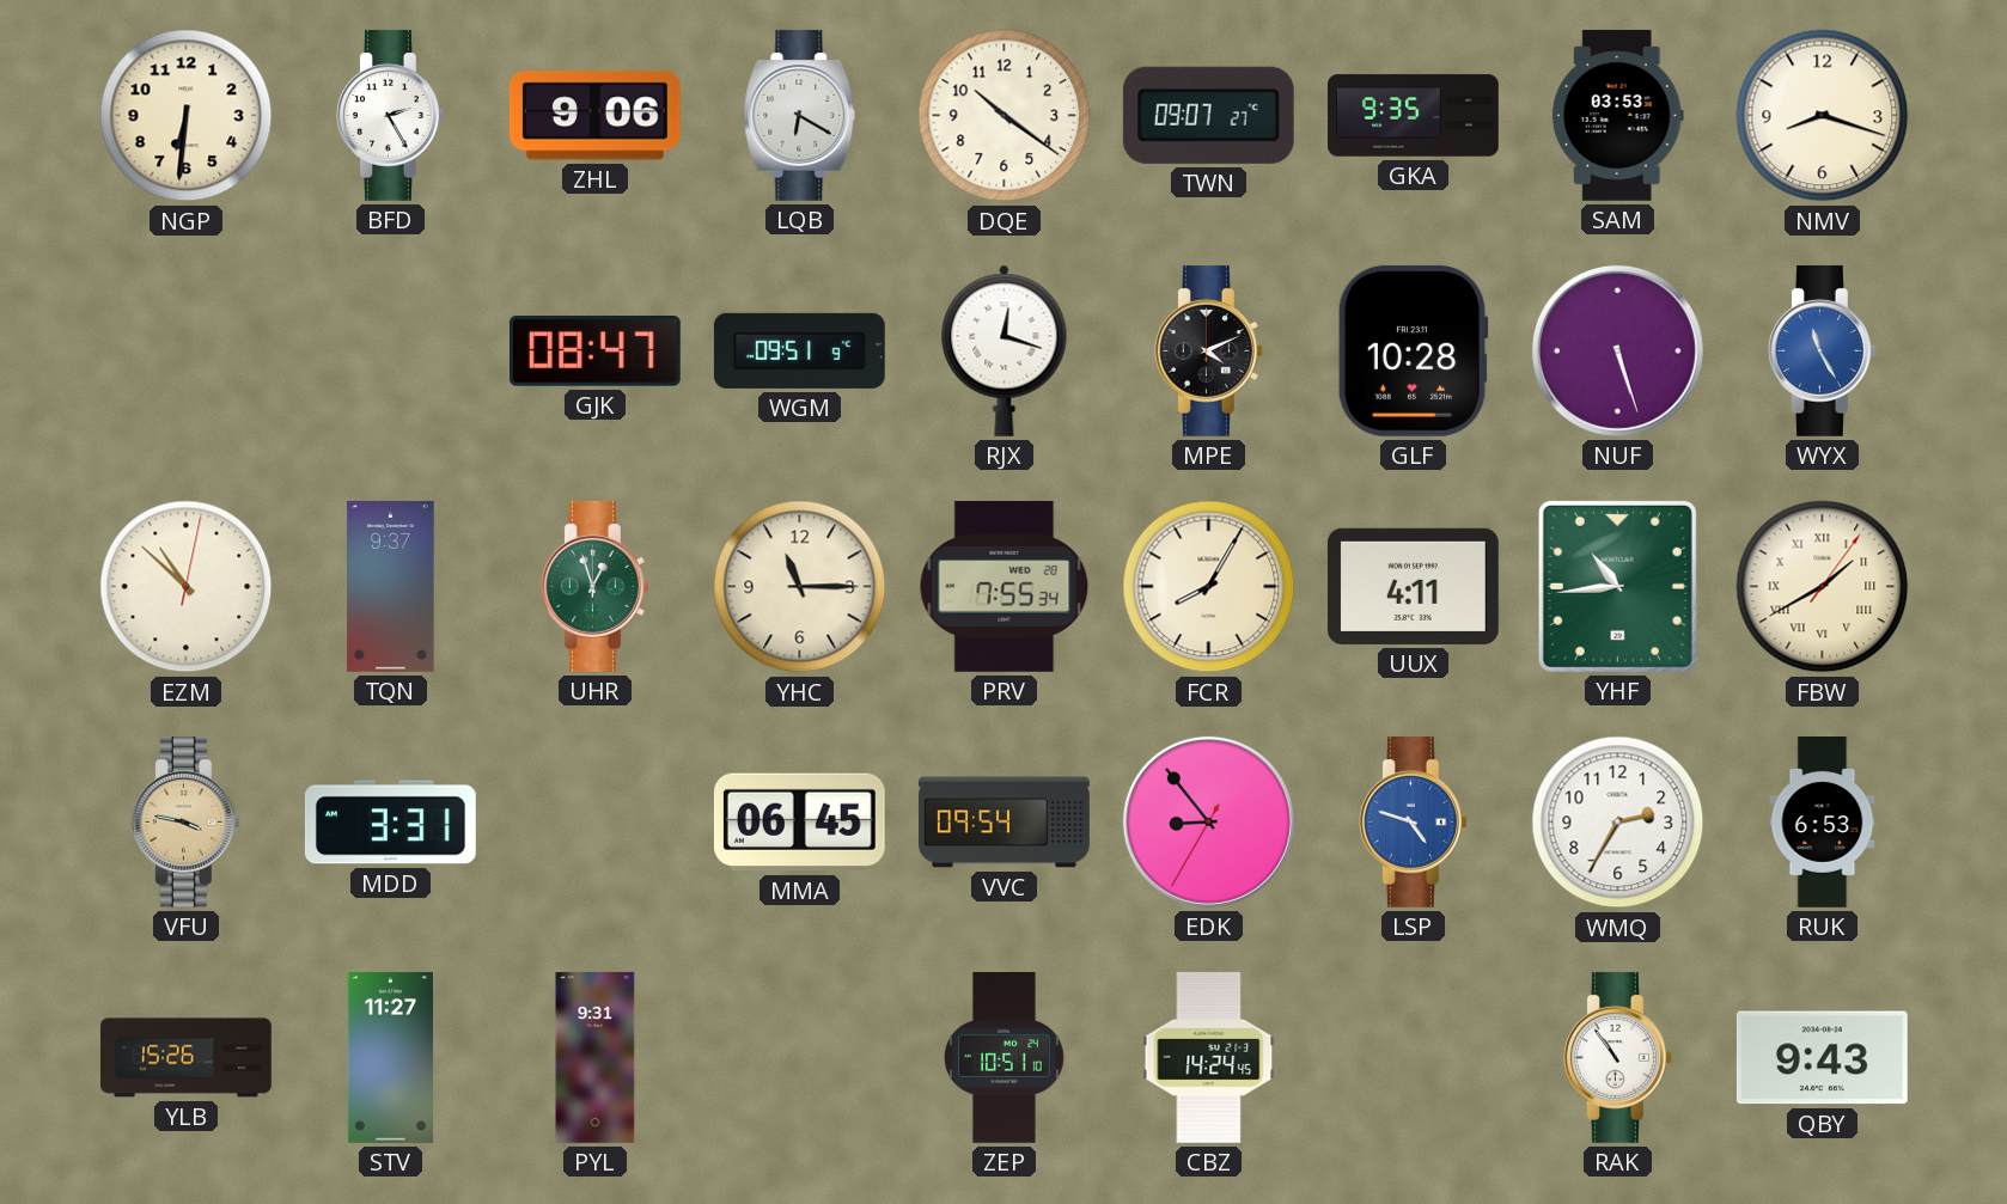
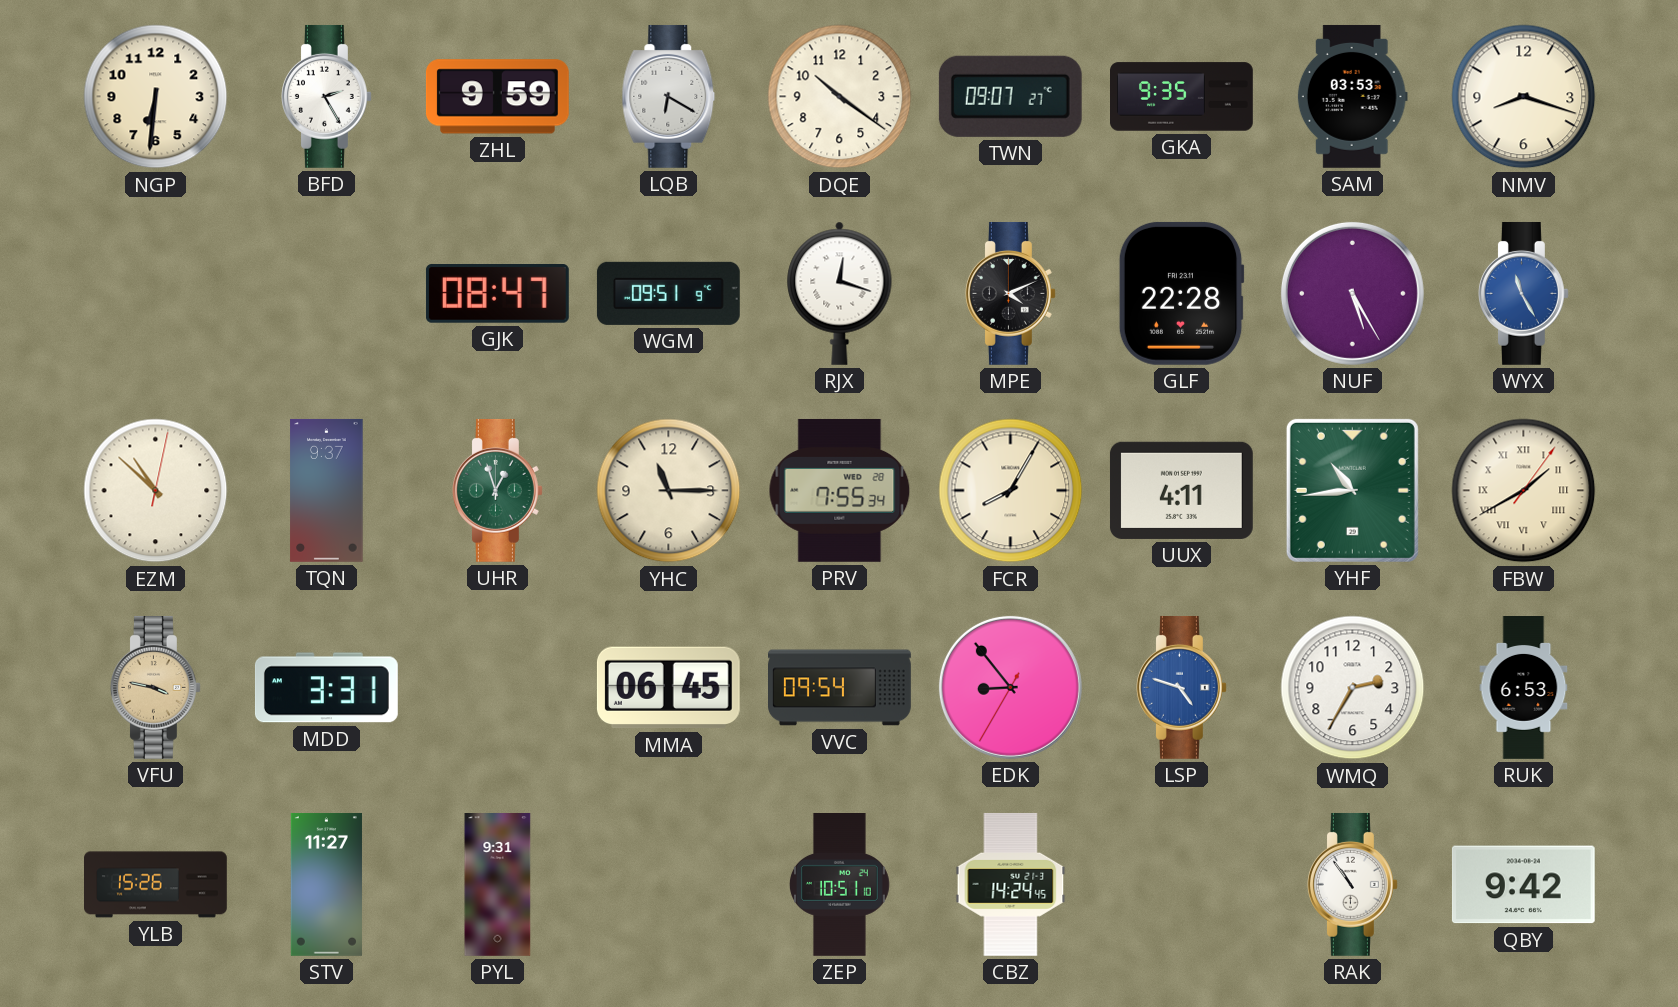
ZHL: 9:06 -> 9:59 (497, 97)
GLF: 10:28 -> 22:28 (1181, 293)
NUF: 5:27 -> 5:25 (1352, 293)
QBY: 9:43 -> 9:42 (1523, 885)
